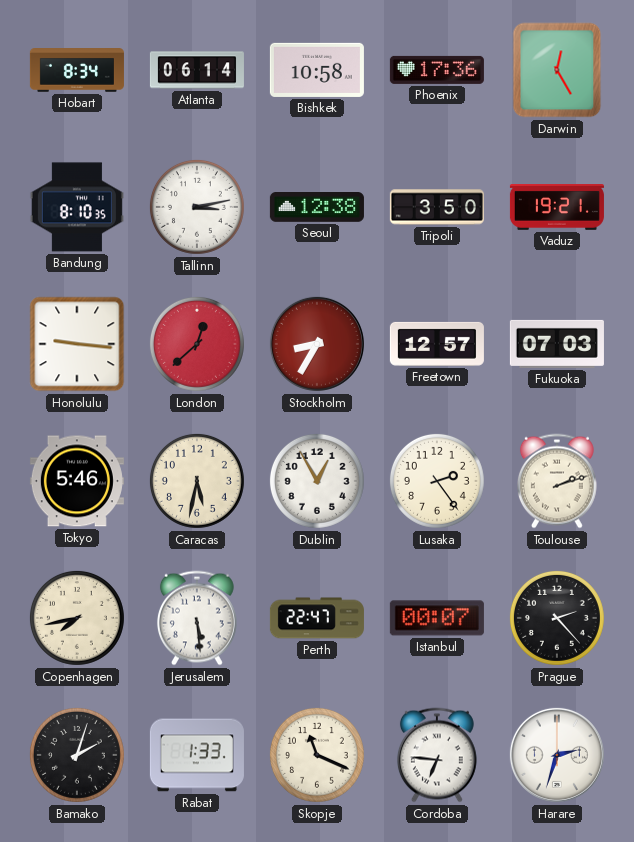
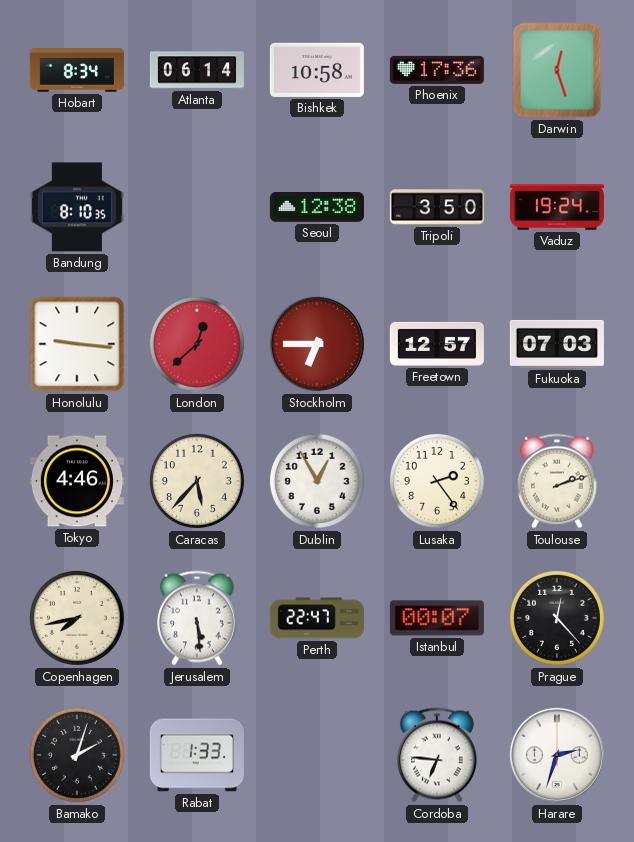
Darwin: 12:25 -> 12:27 (557, 70)
Tallinn: 3:13 -> none (197, 207)
Vaduz: 19:21 -> 19:24 (557, 208)
Stockholm: 8:35 -> 6:45 (317, 344)
Tokyo: 5:46 -> 4:46 (77, 481)
Caracas: 5:32 -> 5:37 (197, 481)
Prague: 2:23 -> 12:23 (557, 618)
Skopje: 11:19 -> none (317, 755)
